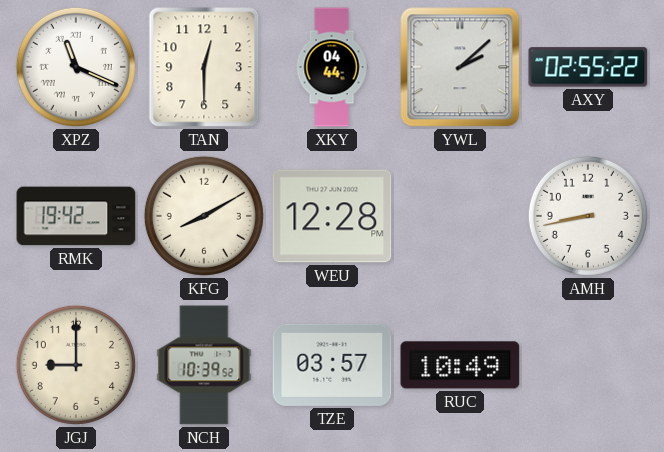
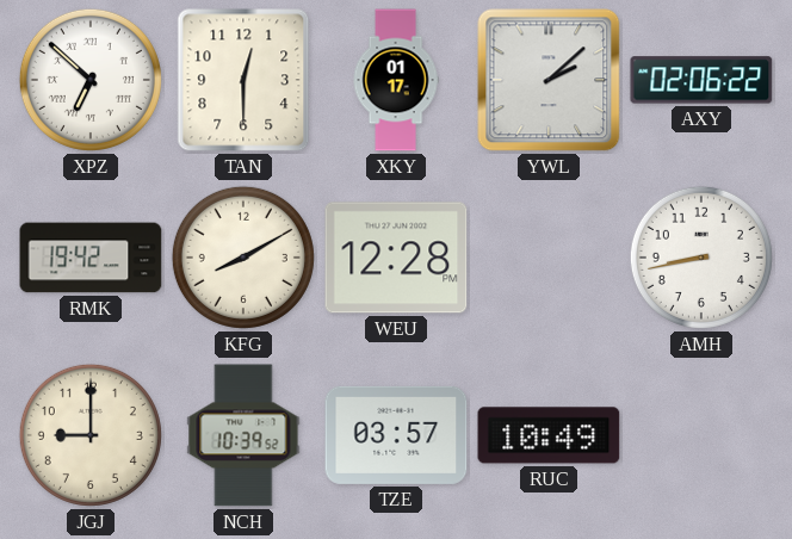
XPZ: 11:19 -> 6:52 (91, 80)
XKY: 04:44 -> 01:17 (396, 80)
AXY: 02:55 -> 02:06 (701, 80)
